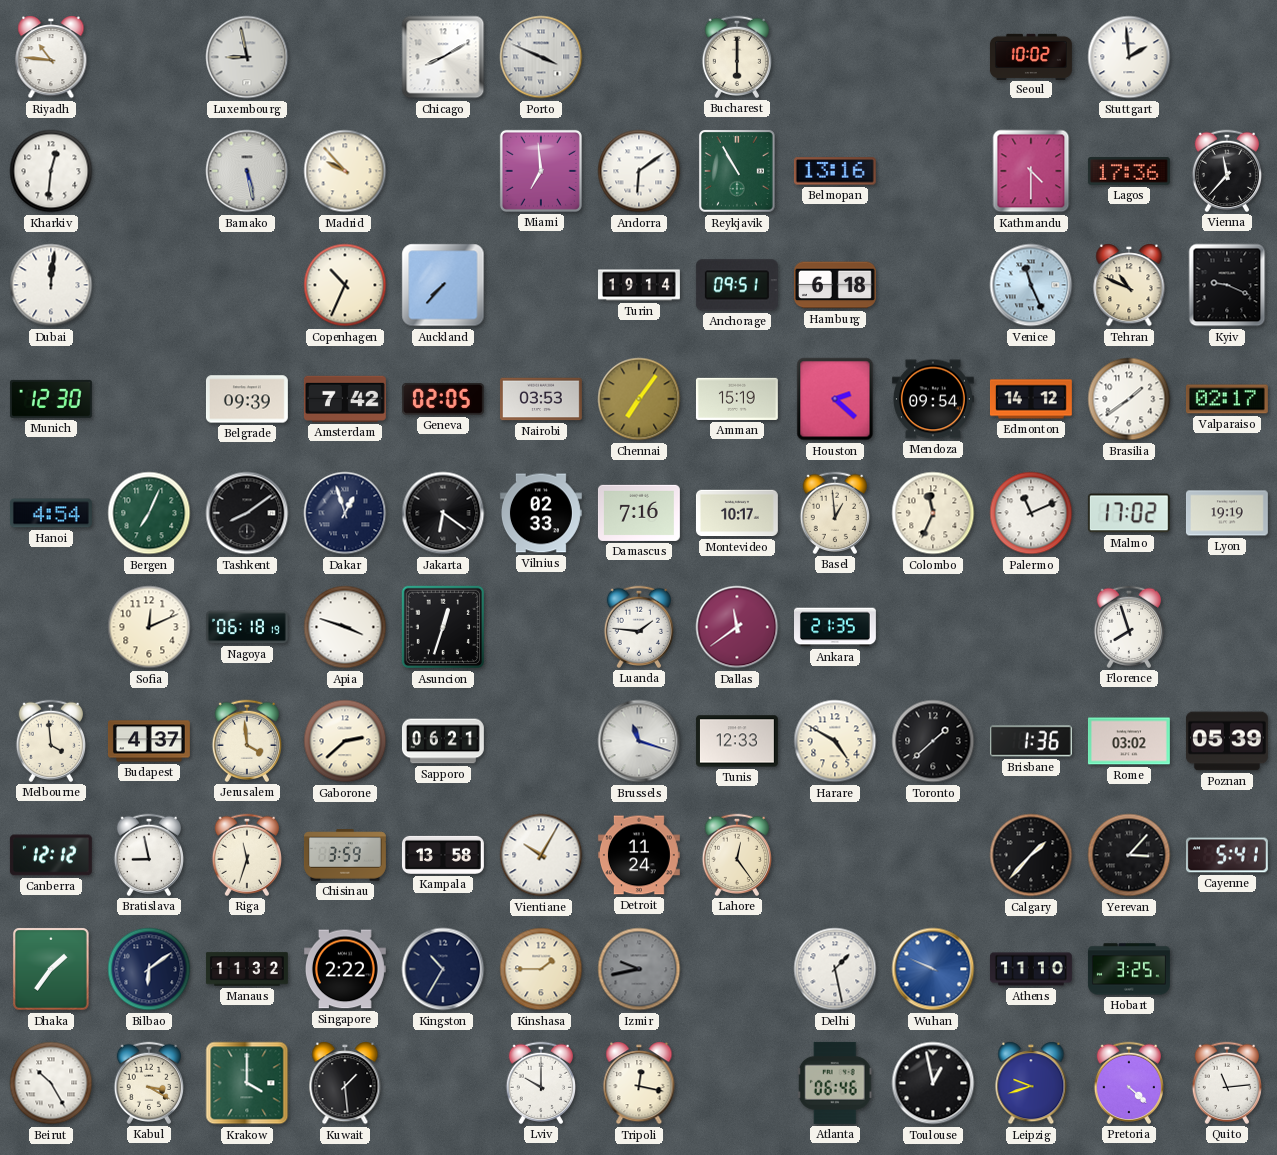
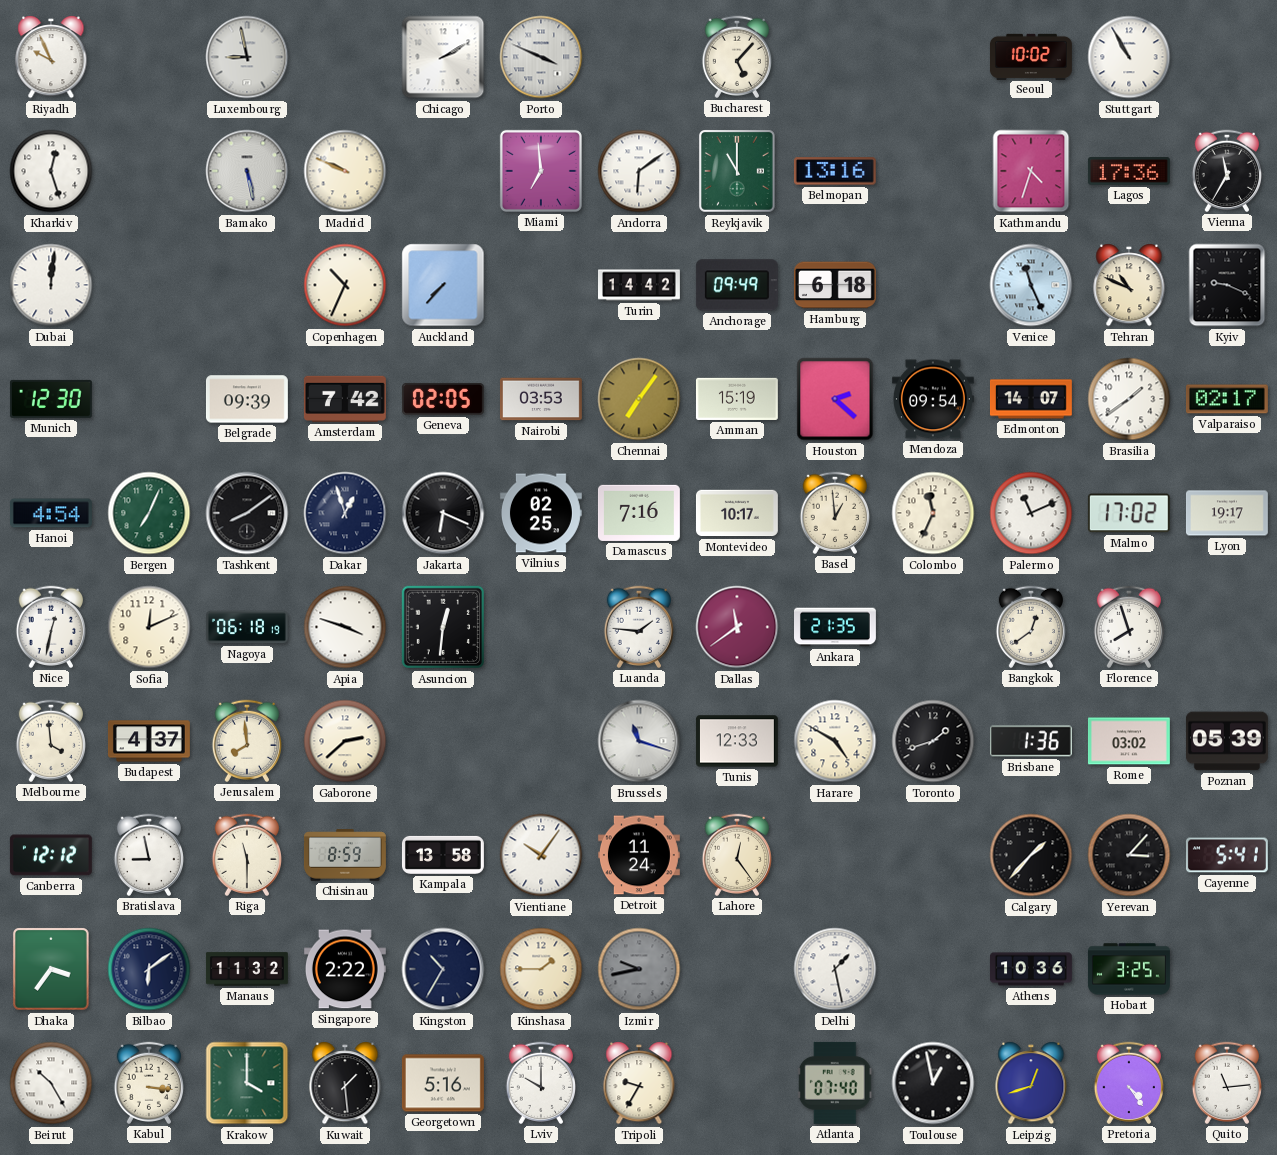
Riyadh: 10:46 -> 9:56 (51, 57)
Chicago: 8:10 -> 2:10 (443, 57)
Bucharest: 6:00 -> 5:07 (736, 57)
Stuttgart: 1:59 -> 10:55 (1129, 57)
Kharkiv: 12:31 -> 12:27 (51, 171)
Madrid: 9:53 -> 9:49 (345, 171)
Reykjavik: 10:55 -> 11:00 (737, 172)
Kathmandu: 4:30 -> 4:33 (1031, 171)
Vienna: 11:37 -> 11:35 (1226, 171)
Turin: 19:14 -> 14:42 (640, 285)
Anchorage: 09:51 -> 09:49 (737, 285)
Edmonton: 14:12 -> 14:07 (1031, 399)
Jakarta: 6:21 -> 6:19 (443, 513)
Vilnius: 02:33 -> 02:25 (541, 513)
Lyon: 19:19 -> 19:17 (1227, 513)
Nice: none -> 12:32 (50, 627)
Asuncion: 12:33 -> 12:31 (443, 627)
Bangkok: none -> 12:39 (1030, 627)
Jerusalem: 3:59 -> 7:59 (246, 741)
Sapporo: 06:21 -> none (443, 741)
Toronto: 1:38 -> 1:42 (933, 741)
Riga: 11:33 -> 11:30 (246, 855)
Chisinau: 3:59 -> 8:59 (345, 855)
Vientiane: 10:05 -> 10:06 (541, 855)
Dhaka: 1:36 -> 3:36 (51, 970)
Wuhan: 9:49 -> none (933, 969)
Athens: 11:10 -> 10:36 (1031, 969)
Kabul: 3:20 -> 3:16 (148, 1083)
Georgetown: none -> 5:16 (443, 1083)
Tripoli: 12:17 -> 9:35 (639, 1083)
Atlanta: 06:46 -> 07:40 (835, 1083)
Leipzig: 9:42 -> 12:42 (1031, 1083)
Pretoria: 4:22 -> 4:24 (1128, 1083)
